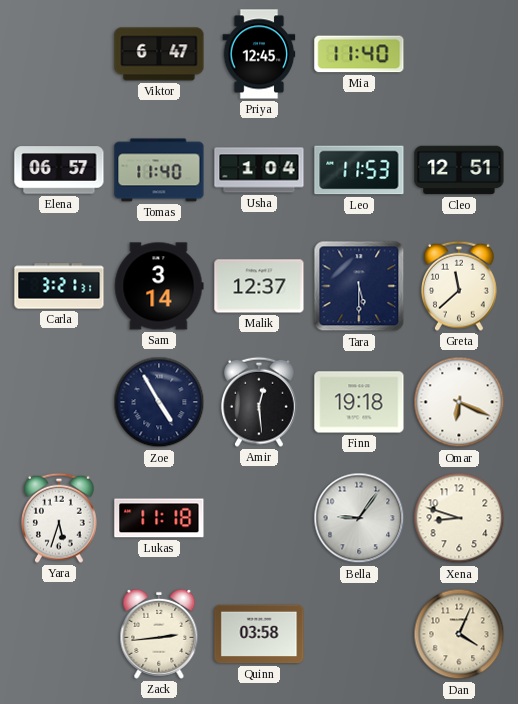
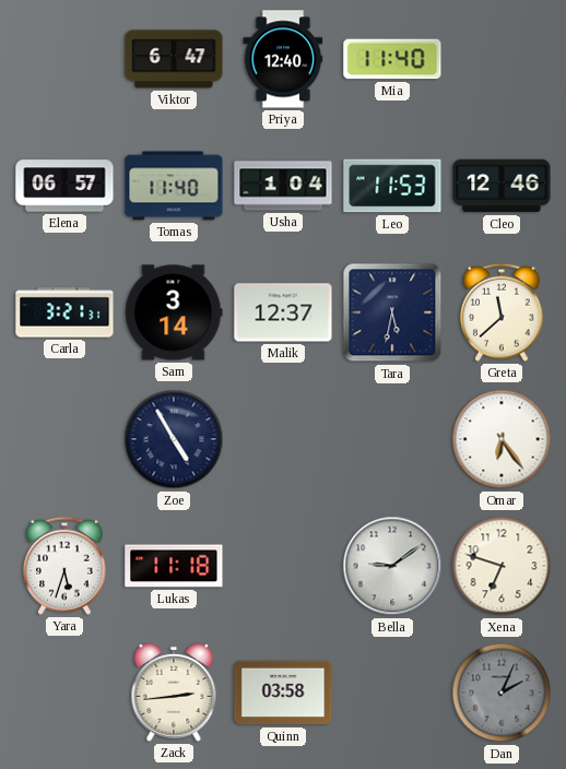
Priya: 12:45 -> 12:40 (283, 59)
Cleo: 12:51 -> 12:46 (502, 186)
Tara: 5:30 -> 5:32 (392, 312)
Amir: 12:29 -> none (260, 402)
Finn: 19:18 -> none (359, 402)
Omar: 6:19 -> 6:24 (502, 439)
Bella: 9:06 -> 9:09 (392, 566)
Xena: 8:48 -> 6:48 (502, 566)
Dan: 4:04 -> 2:04 (502, 693)
Dan dial: cream -> grey (502, 693)
